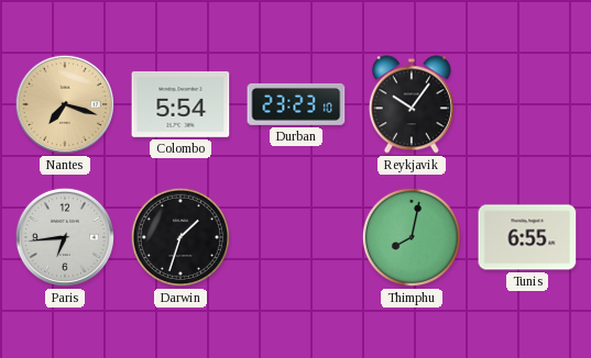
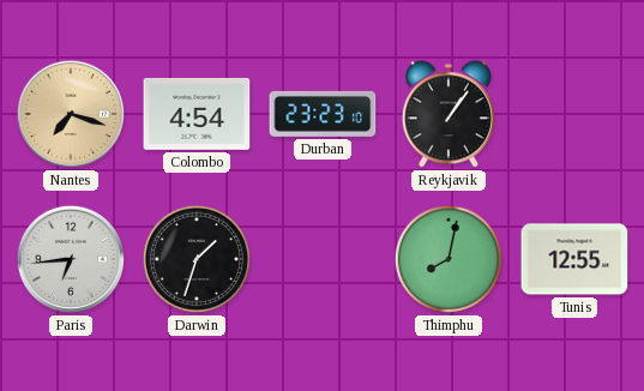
Colombo: 5:54 -> 4:54 (197, 114)
Reykjavik: 10:06 -> 1:06 (449, 114)
Tunis: 6:55 -> 12:55 (574, 259)
